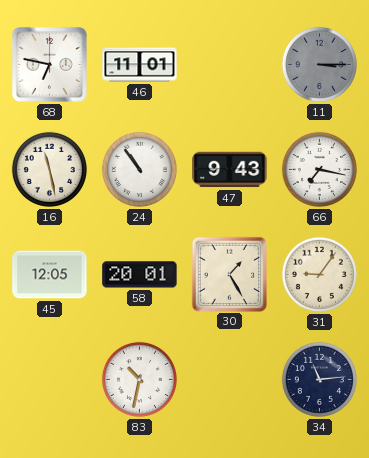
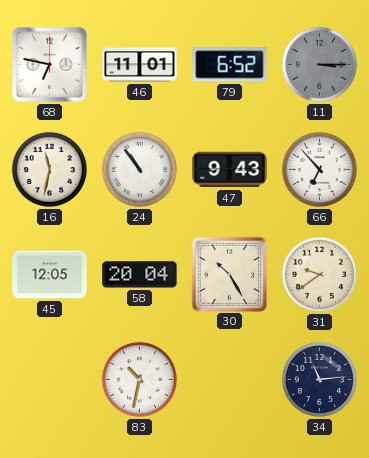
79: none -> 6:52 (230, 65)
16: 11:28 -> 11:32 (49, 169)
66: 7:17 -> 6:53 (319, 169)
58: 20:01 -> 20:04 (140, 275)
30: 1:25 -> 10:25 (229, 274)
31: 9:06 -> 9:39 (319, 274)
